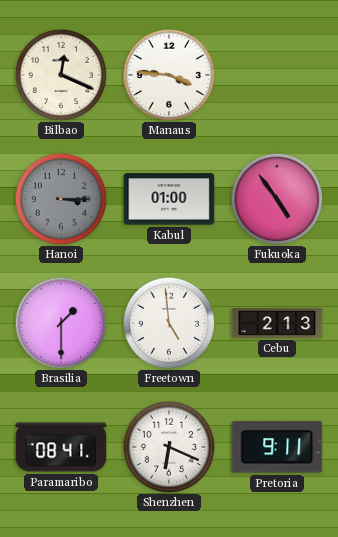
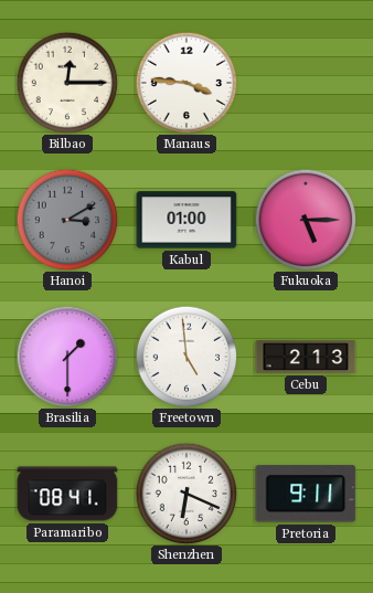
Bilbao: 12:19 -> 12:15 (67, 83)
Hanoi: 3:15 -> 3:10 (67, 220)
Fukuoka: 4:54 -> 5:15 (306, 220)
